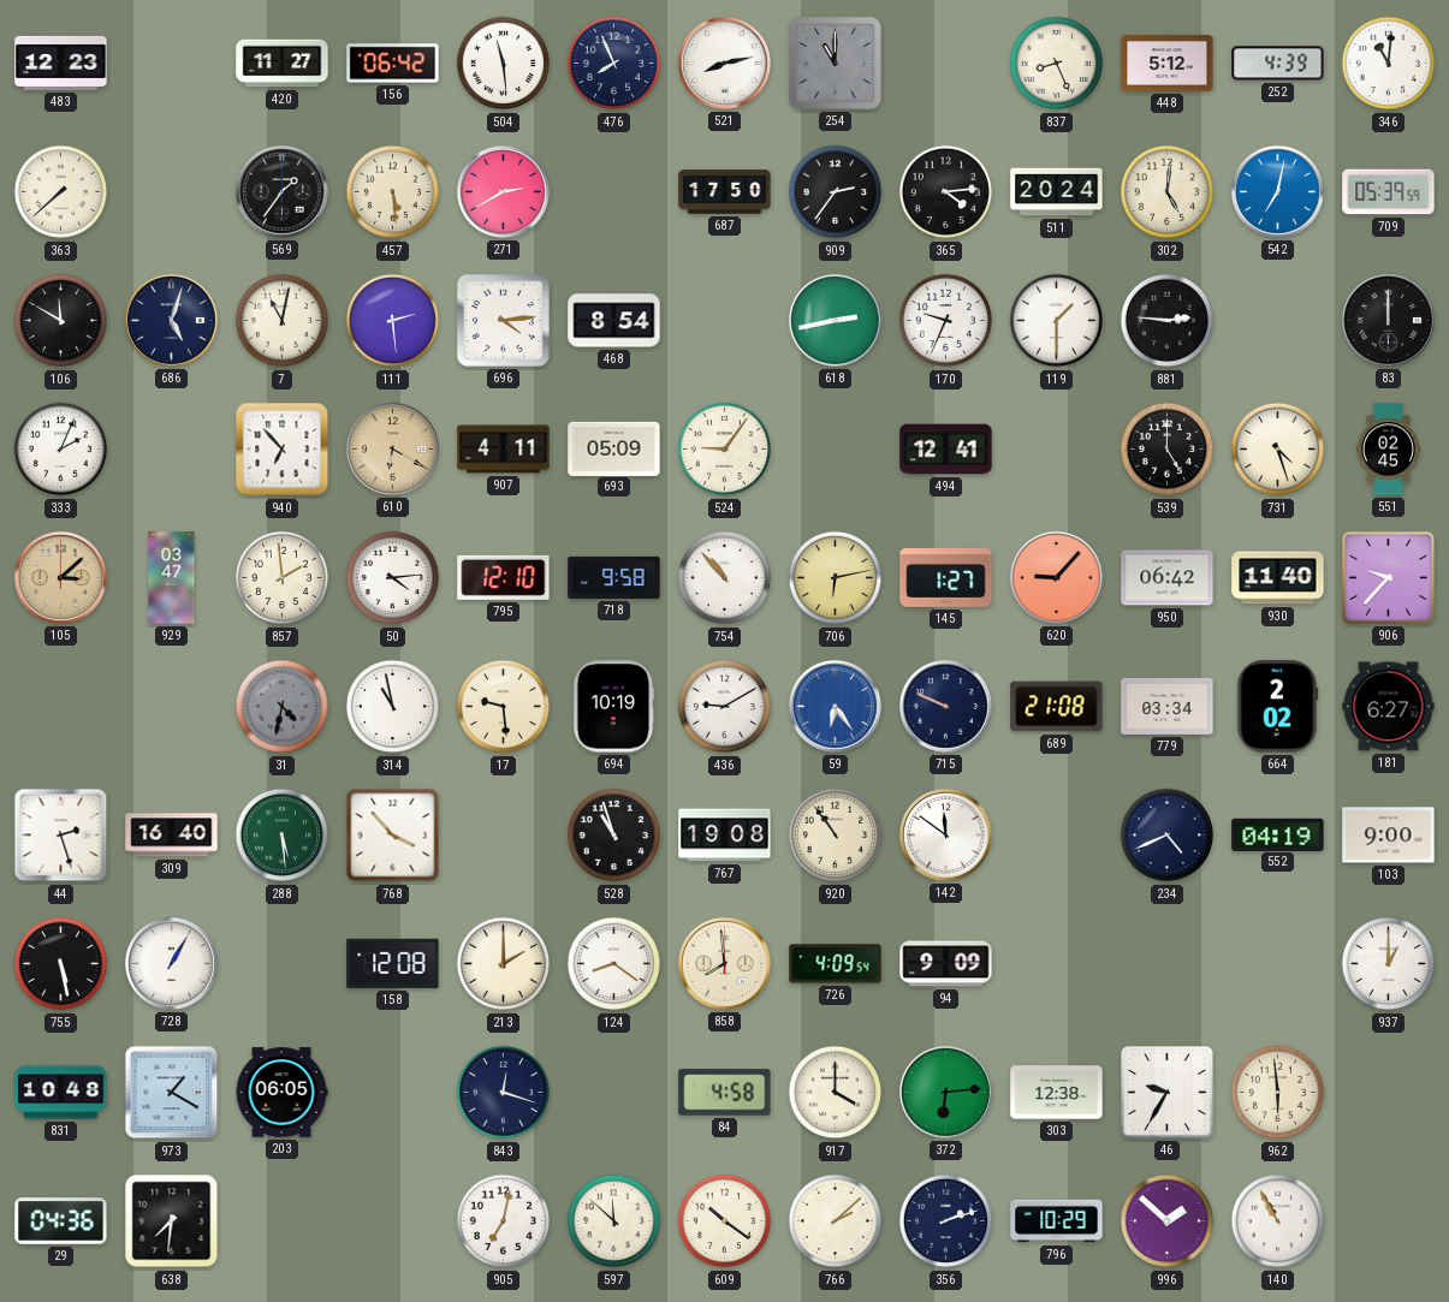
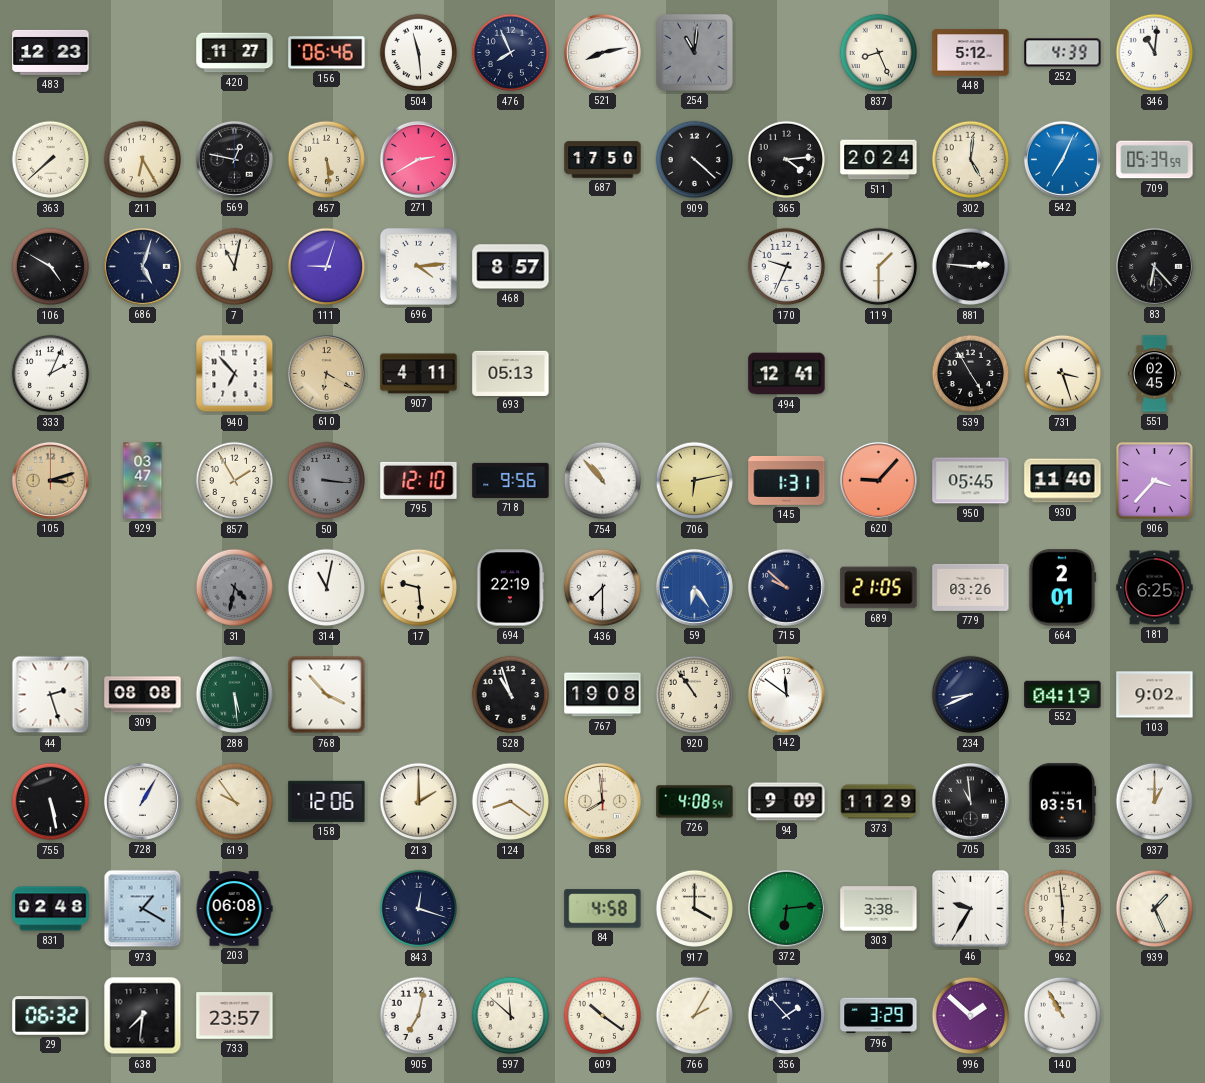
156: 06:42 -> 06:46 (327, 53)
254: 11:00 -> 11:01 (694, 52)
211: none -> 6:25 (143, 160)
569: 1:36 -> 12:47 (234, 159)
909: 2:36 -> 4:22 (695, 160)
542: 7:02 -> 7:04 (1062, 159)
106: 11:50 -> 4:50 (51, 267)
111: 2:29 -> 9:03 (327, 267)
468: 8:54 -> 8:57 (511, 267)
618: 2:43 -> none (835, 320)
83: 12:00 -> 6:23 (1154, 266)
693: 05:09 -> 05:13 (511, 373)
524: 9:06 -> none (725, 450)
539: 5:00 -> 4:55 (971, 374)
731: 4:27 -> 3:27 (1063, 374)
105: 3:08 -> 3:12 (50, 480)
857: 1:59 -> 1:55 (235, 481)
50: 4:14 -> 3:16 (327, 481)
50 dial: white -> grey (327, 481)
718: 9:58 -> 9:56 (511, 480)
145: 1:27 -> 1:31 (787, 480)
950: 06:42 -> 05:45 (971, 481)
906: 9:37 -> 3:37 (1155, 481)
314: 10:58 -> 11:02 (327, 588)
694: 10:19 -> 22:19 (510, 588)
436: 9:10 -> 7:30 (603, 588)
715: 9:49 -> 9:52 (786, 587)
689: 21:08 -> 21:05 (879, 588)
779: 03:34 -> 03:26 (971, 587)
664: 2:02 -> 2:01 (1062, 588)
181: 6:27 -> 6:25 (1155, 588)
309: 16:40 -> 08:08 (143, 695)
234: 4:41 -> 8:41 (971, 695)
103: 9:00 -> 9:02 (1155, 695)
619: none -> 9:54 (235, 802)
158: 12:08 -> 12:06 (327, 801)
726: 4:09 -> 4:08 (695, 802)
373: none -> 11:29 (879, 802)
705: none -> 10:59 (970, 801)
335: none -> 03:51 (1062, 802)
831: 10:48 -> 02:48 (51, 909)
203: 06:05 -> 06:08 (234, 909)
303: 12:38 -> 3:38 (879, 909)
939: none -> 1:26 (1155, 909)
29: 04:36 -> 06:32 (51, 1016)
733: none -> 23:57 (235, 1016)
766: 2:08 -> 2:05 (695, 1016)
356: 2:12 -> 1:53 (787, 1016)
796: 10:29 -> 3:29 (879, 1016)
